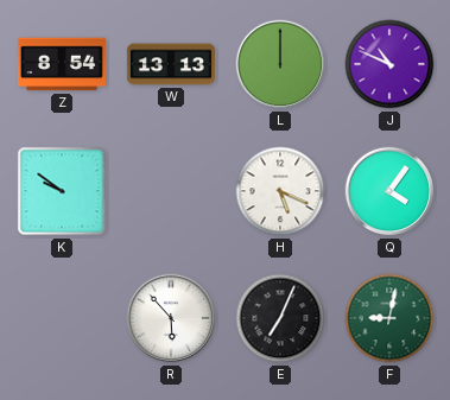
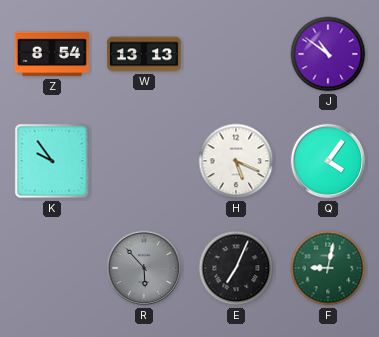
L: 12:00 -> none (280, 64)
J: 10:49 -> 10:51 (328, 54)
K: 9:51 -> 9:54 (52, 161)
R dial: white -> grey (144, 268)
